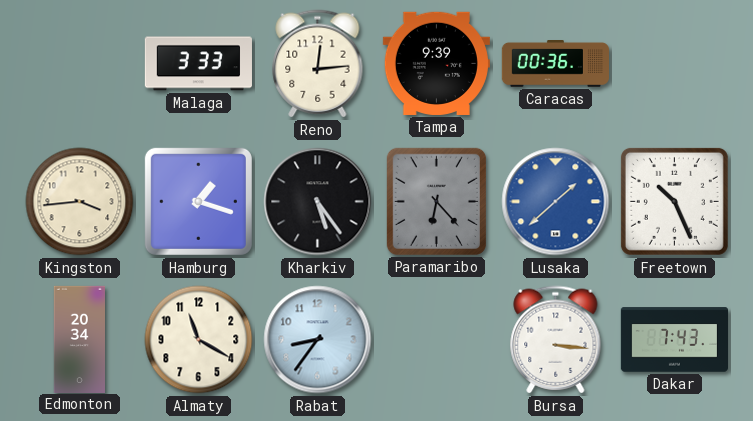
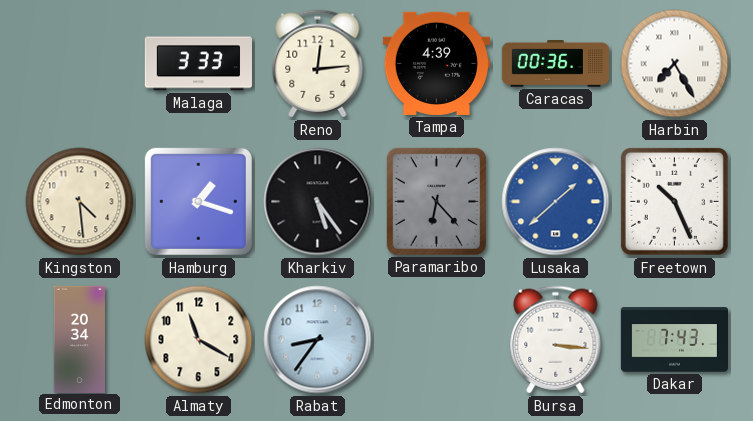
Tampa: 9:39 -> 4:39 (436, 63)
Harbin: none -> 7:25 (675, 64)
Kingston: 3:44 -> 4:29 (80, 202)
